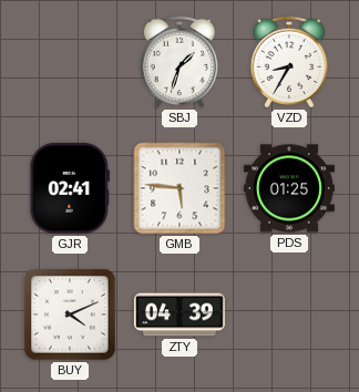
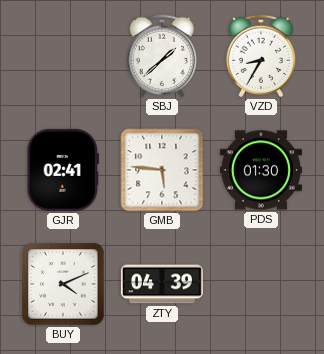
SBJ: 1:33 -> 1:38 (162, 56)
PDS: 01:25 -> 01:30 (261, 170)
